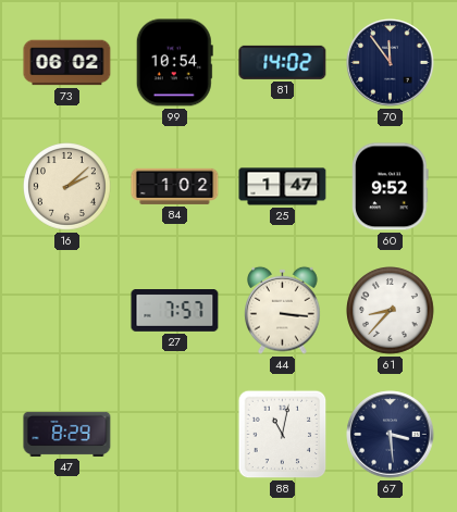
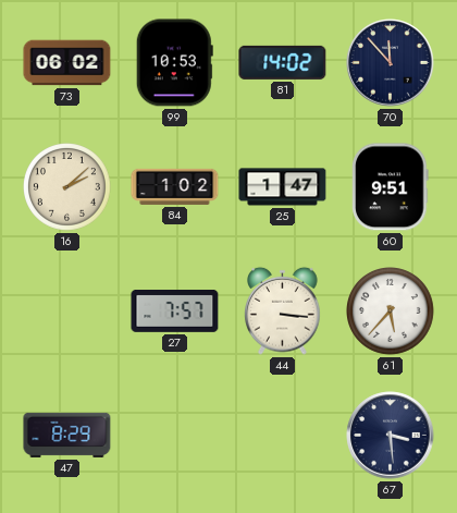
99: 10:54 -> 10:53 (174, 63)
70: 11:54 -> 11:53 (391, 63)
60: 9:52 -> 9:51 (391, 187)
61: 8:37 -> 5:37 (391, 312)
88: 11:02 -> none (283, 435)
